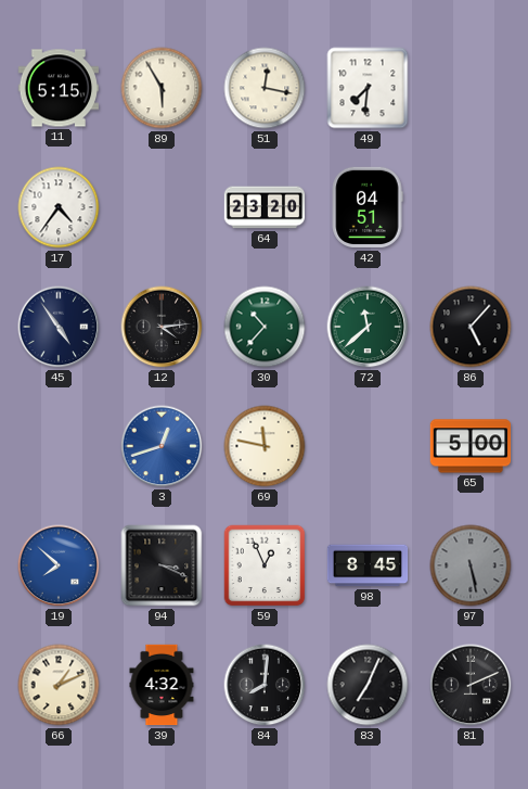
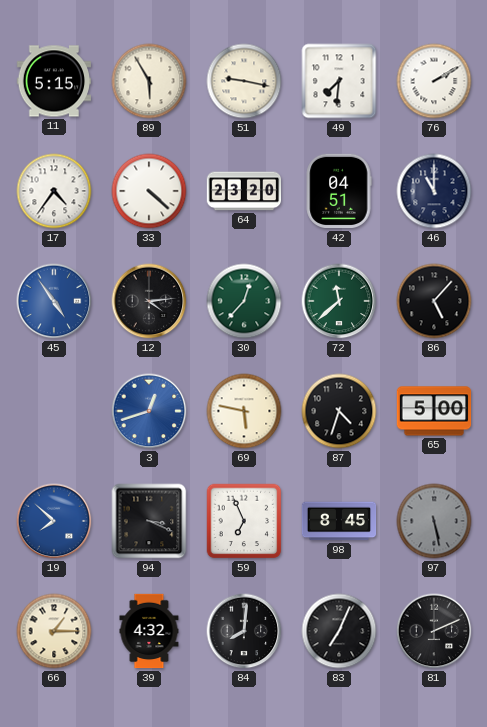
51: 12:17 -> 9:17 (244, 81)
76: none -> 2:10 (434, 81)
33: none -> 4:22 (149, 191)
46: none -> 11:00 (434, 191)
45 dial: navy -> blue (54, 301)
30: 10:37 -> 12:37 (244, 301)
69: 11:47 -> 5:47 (244, 411)
87: none -> 4:33 (339, 411)
59: 12:56 -> 6:56 (244, 521)
66: 1:11 -> 1:15 (54, 631)
